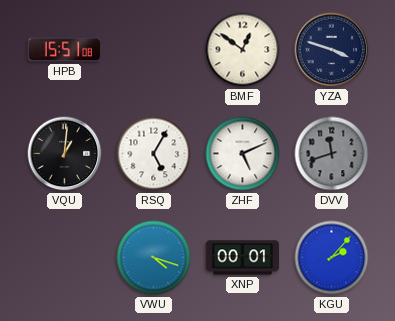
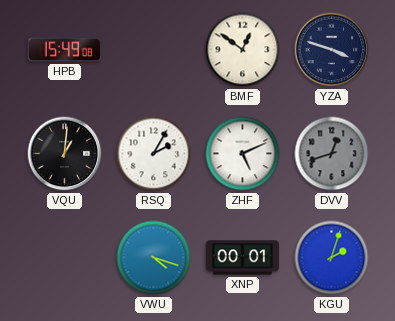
HPB: 15:51 -> 15:49 (64, 50)
RSQ: 5:05 -> 2:05 (154, 154)
DVV: 11:42 -> 12:42 (332, 154)
KGU: 2:07 -> 2:03 (332, 258)
